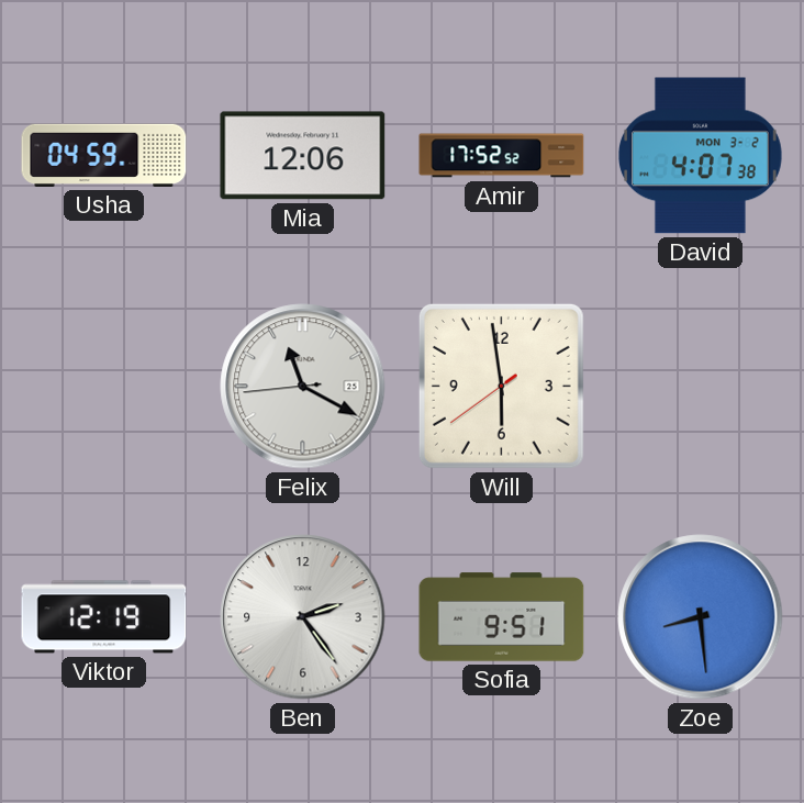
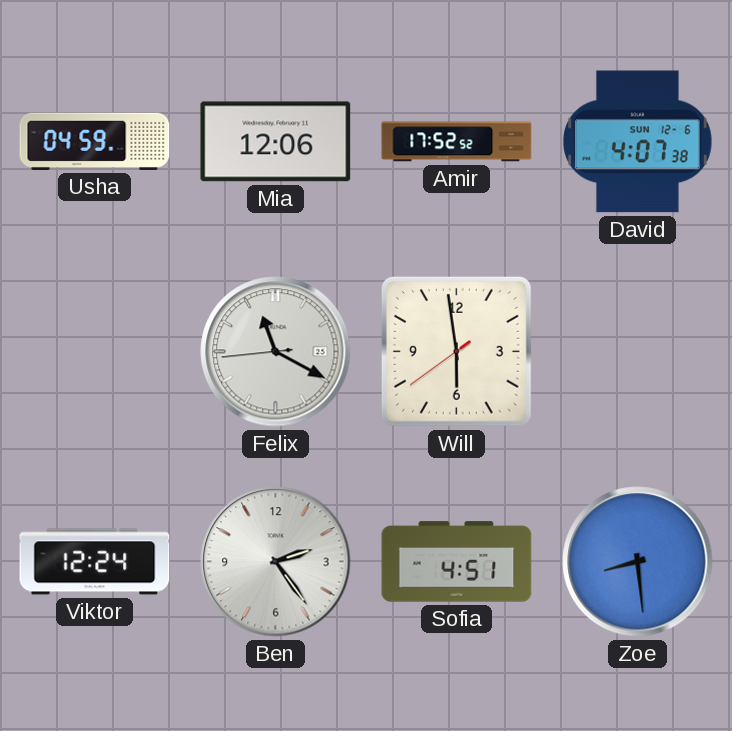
David date: MON 3-2 -> SUN 12-6 (637, 142)
Viktor: 12:19 -> 12:24 (95, 562)
Sofia: 9:51 -> 4:51 (457, 562)
